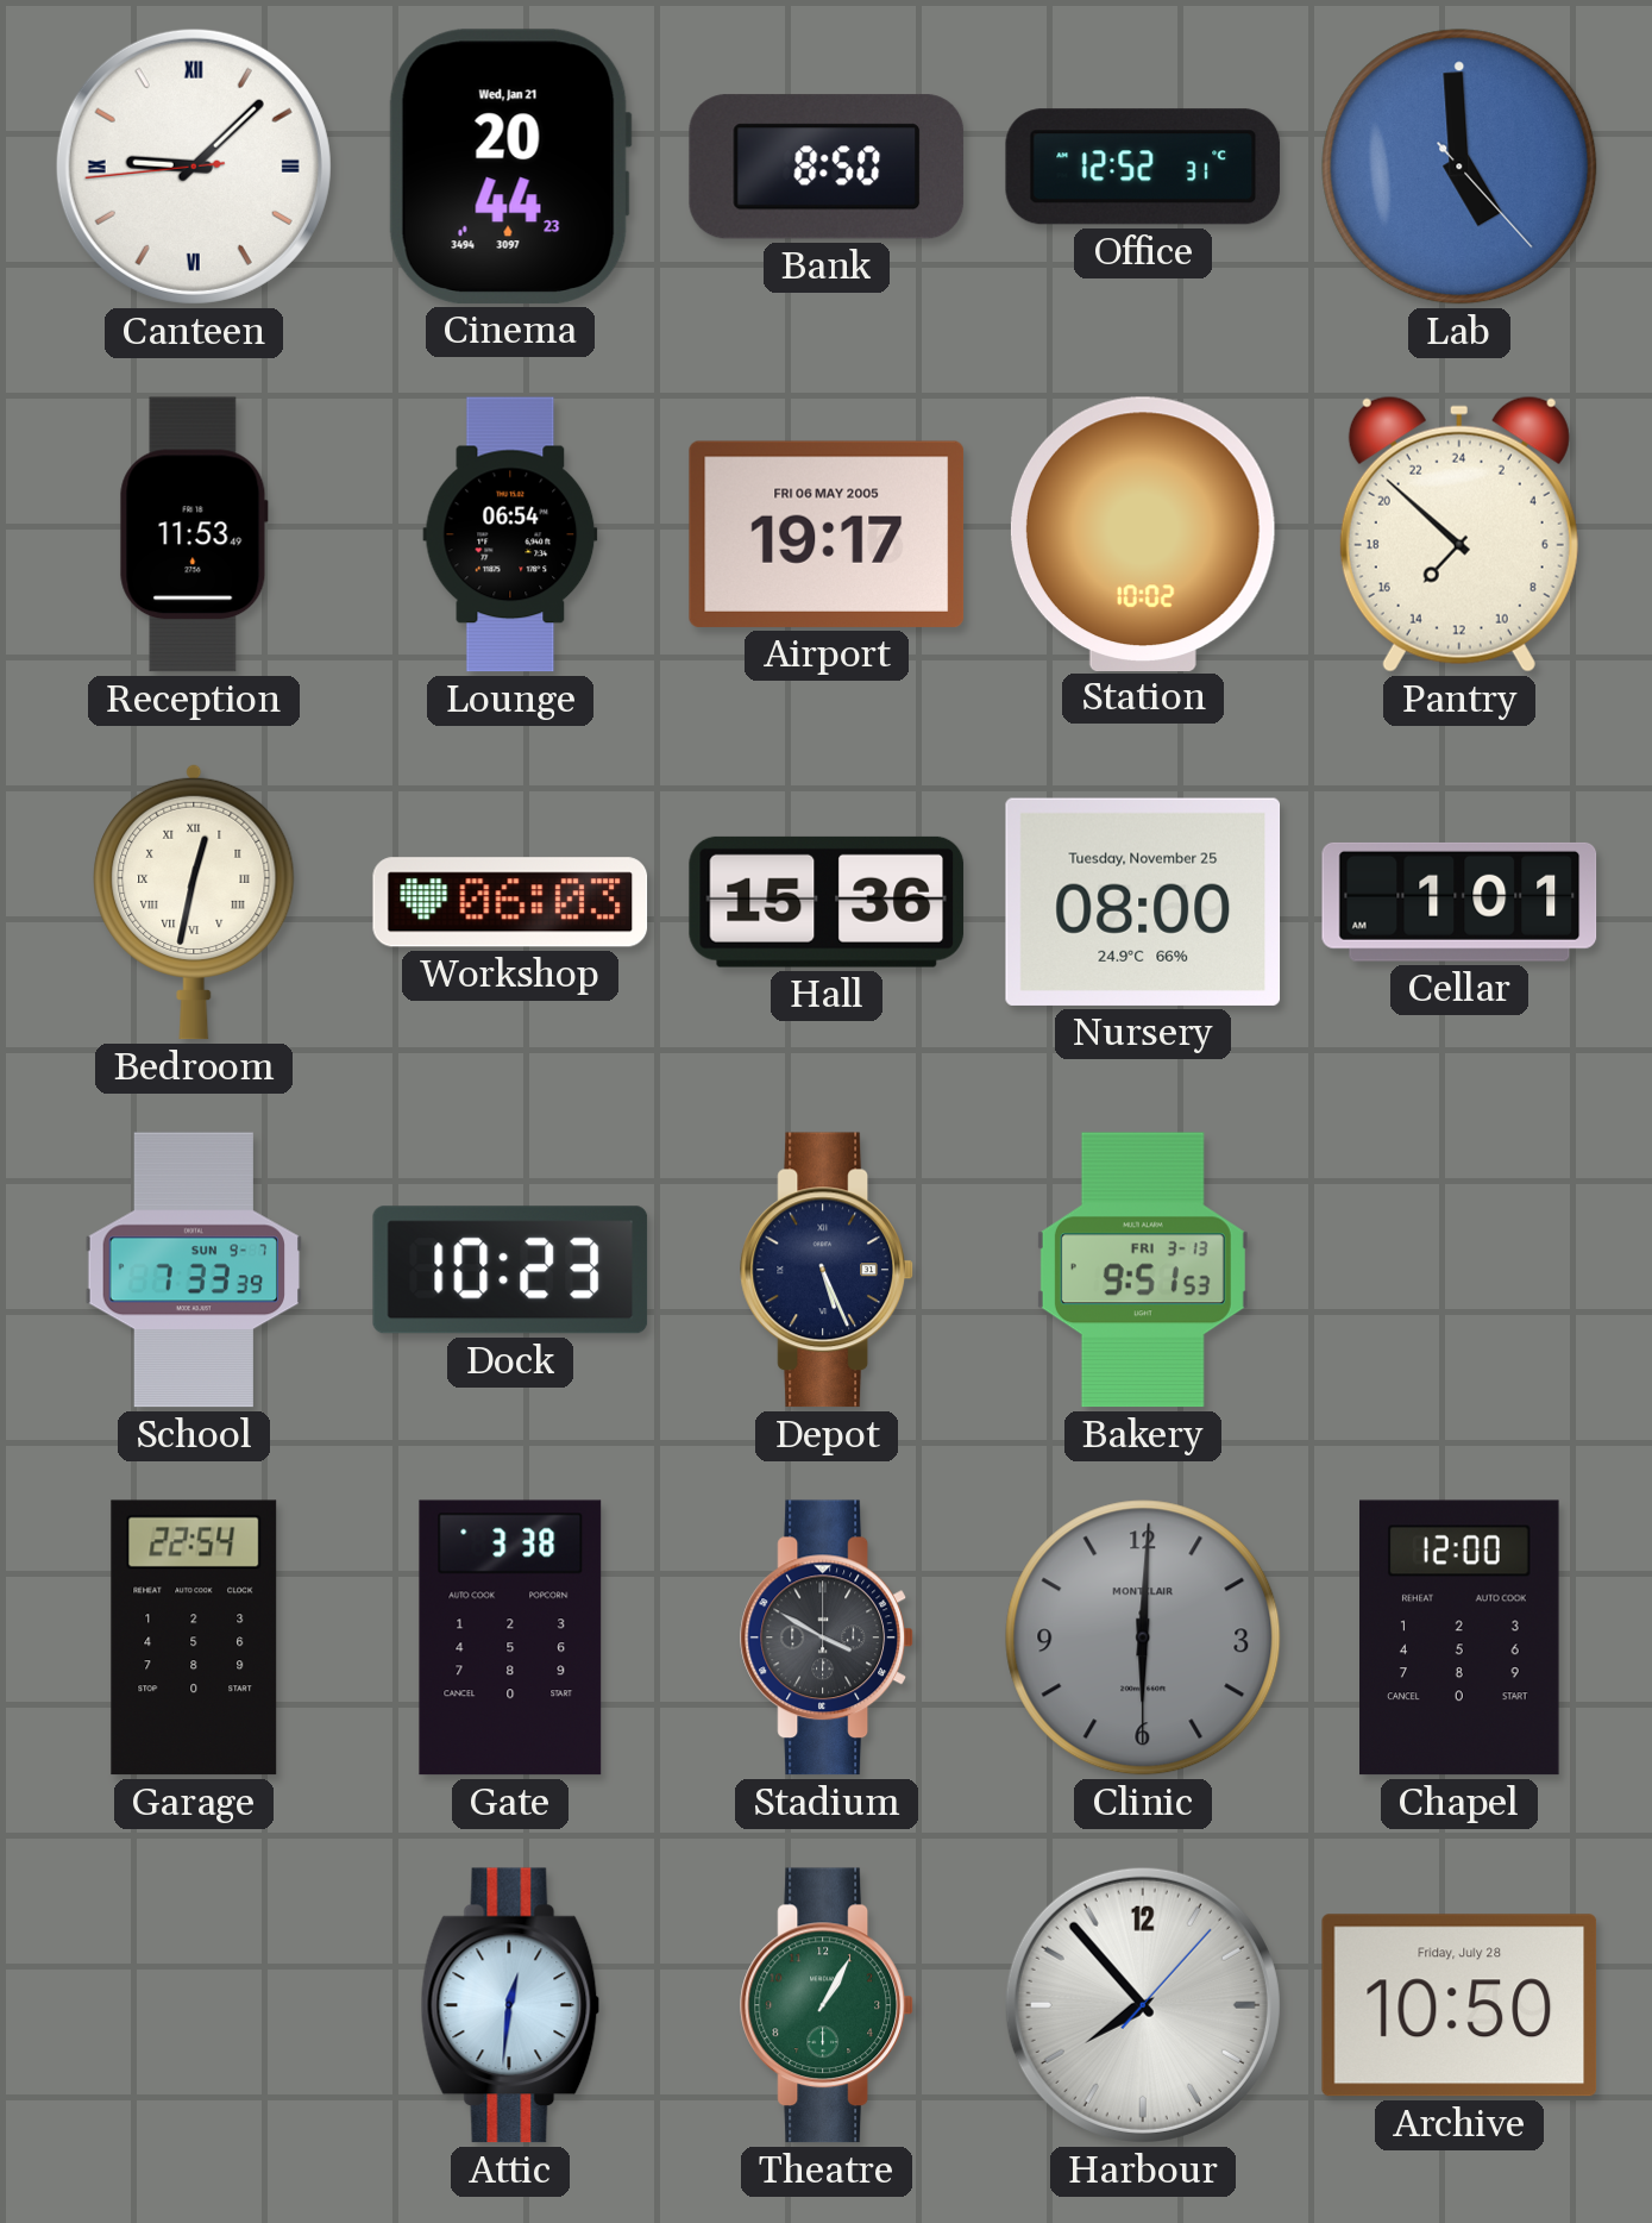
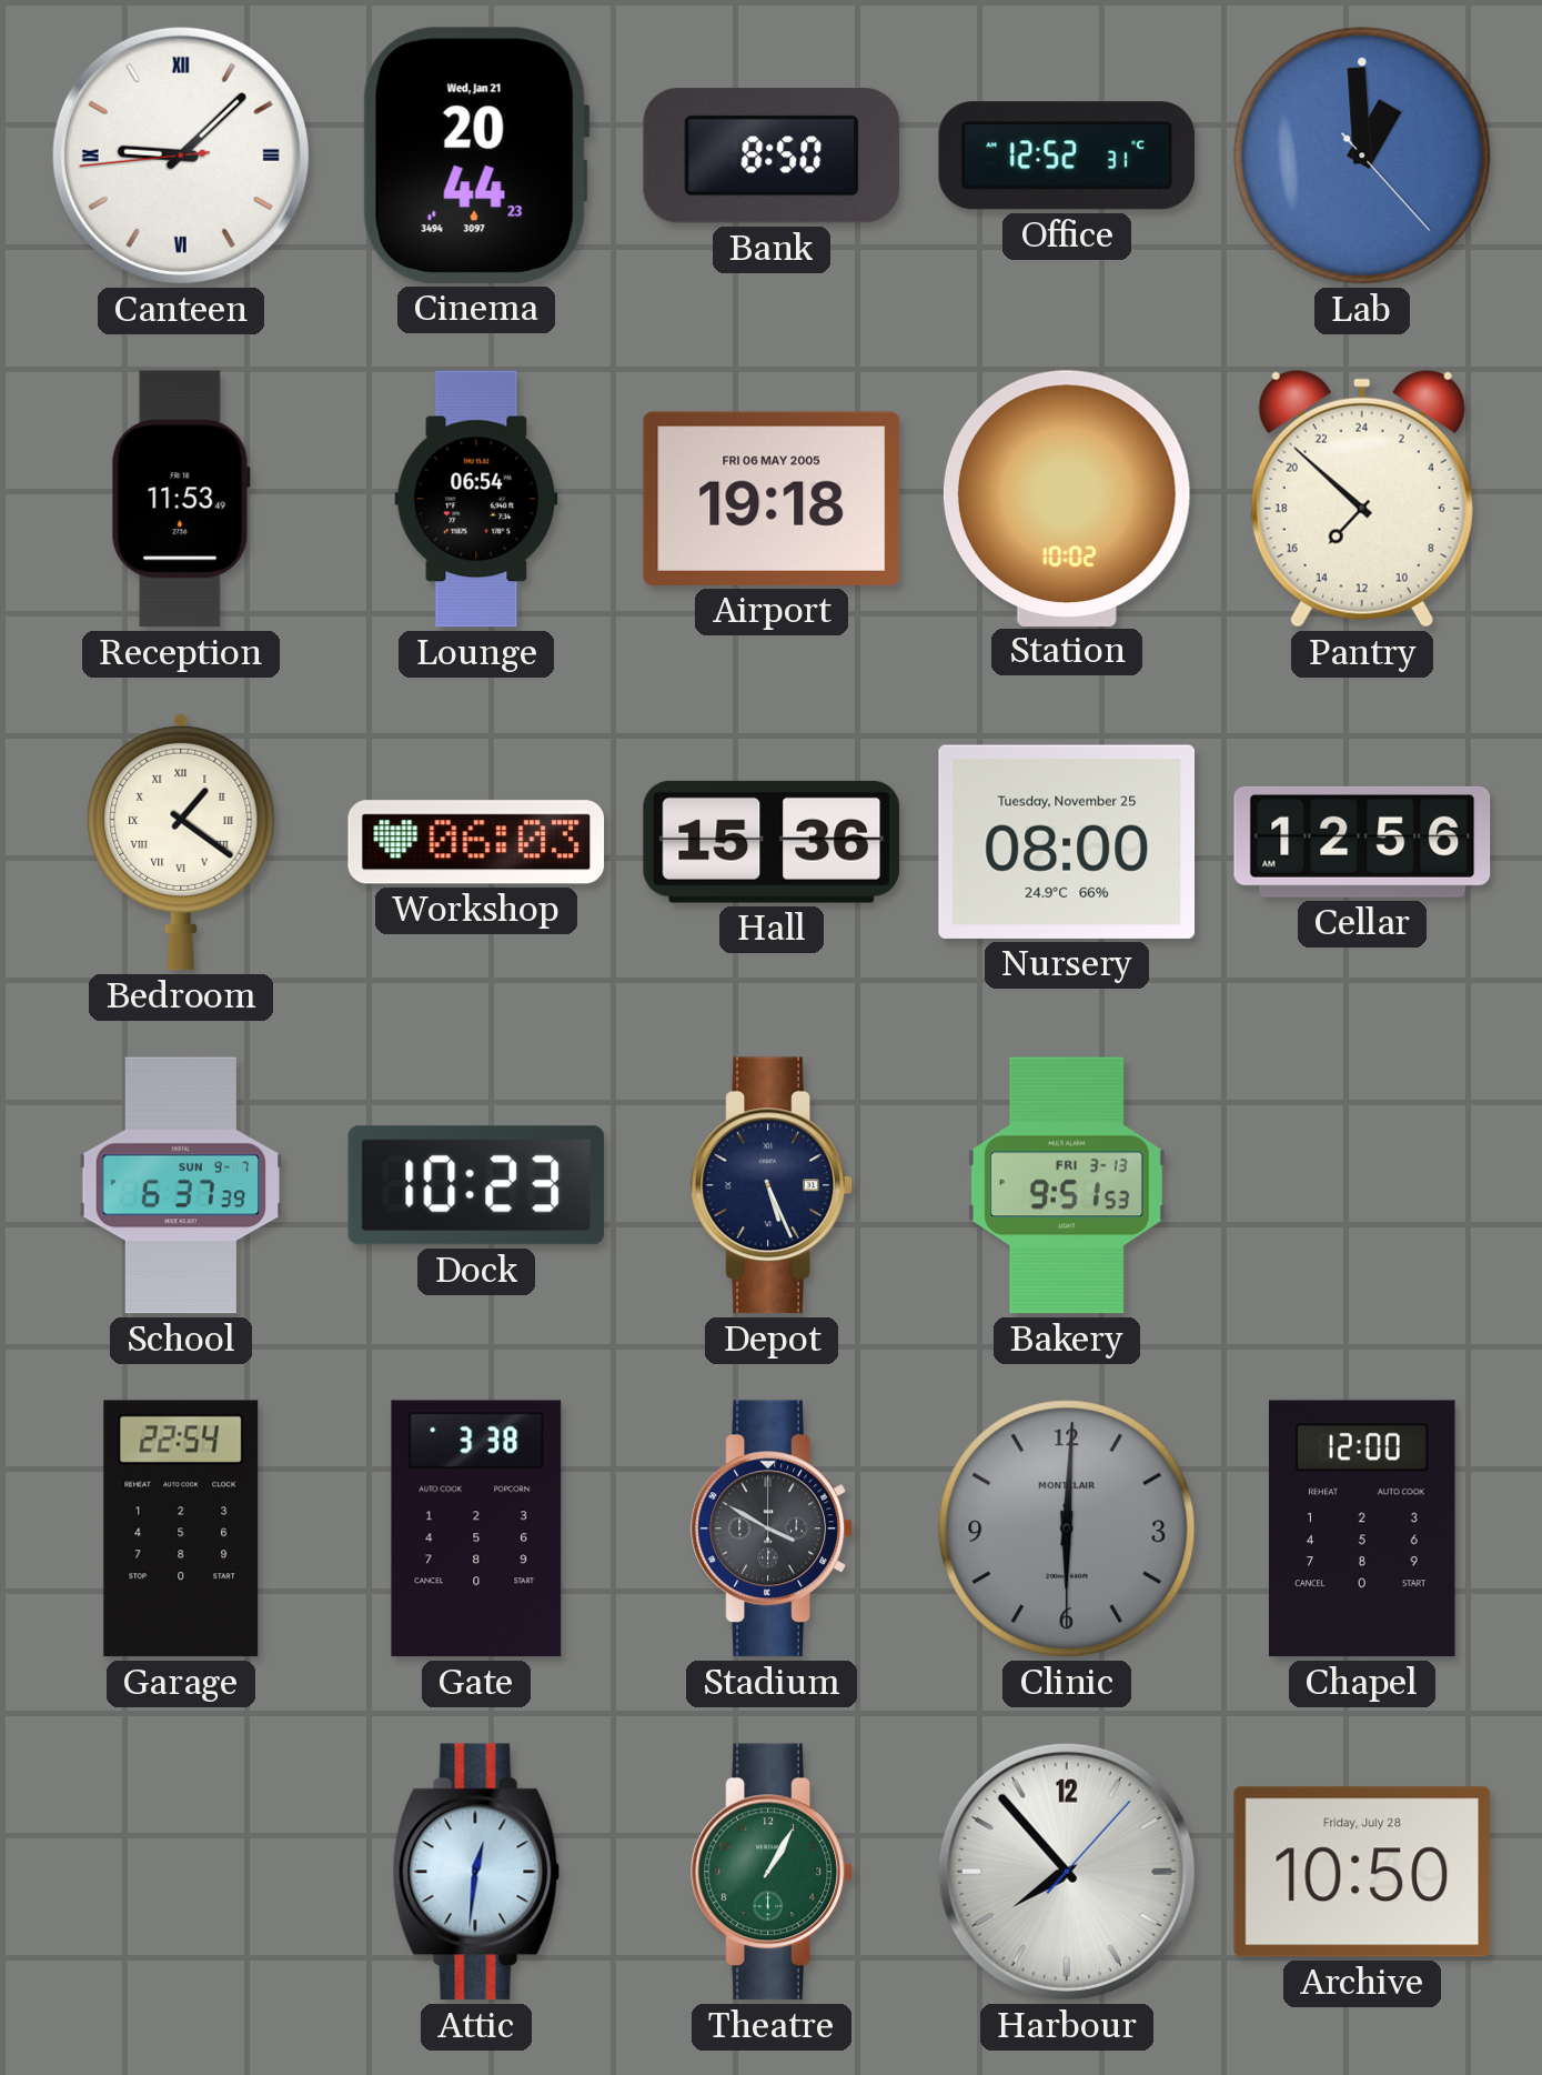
Lab: 4:59 -> 12:59 (1362, 156)
Airport: 19:17 -> 19:18 (772, 499)
Bedroom: 12:32 -> 1:21 (181, 842)
Cellar: 1:01 -> 12:56 (1362, 842)
School: 7:33 -> 6:37 (181, 1185)
